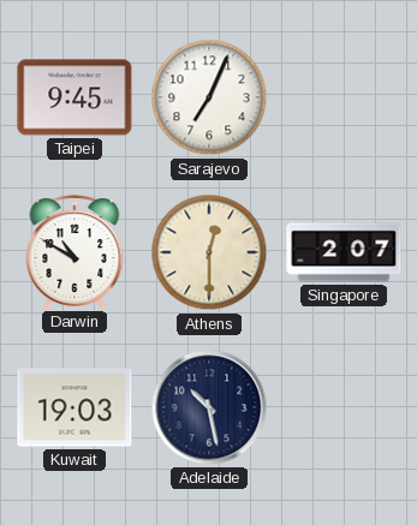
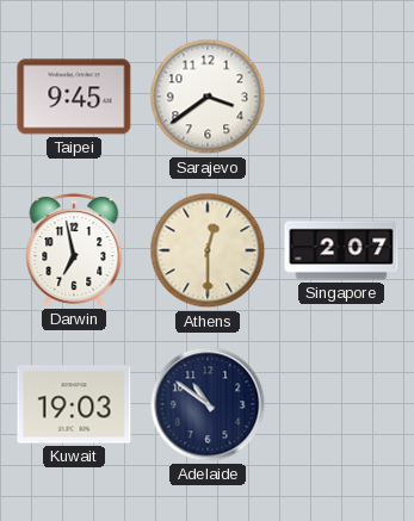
Sarajevo: 7:04 -> 3:39 (208, 97)
Darwin: 10:50 -> 6:58 (74, 250)
Adelaide: 10:28 -> 10:51 (208, 404)
